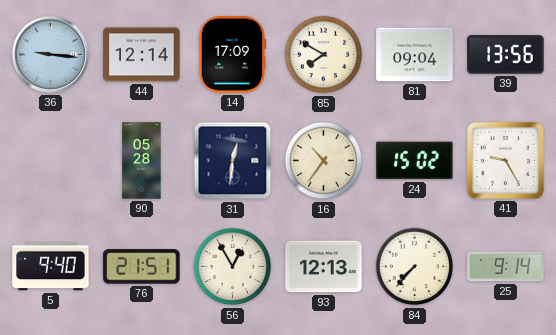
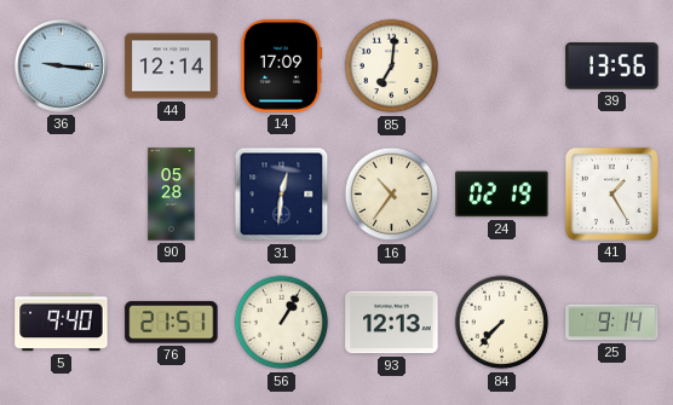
85: 7:50 -> 7:01 (392, 66)
81: 09:04 -> none (415, 55)
24: 15:02 -> 02:19 (502, 195)
41: 9:25 -> 1:25 (611, 193)
56: 12:55 -> 1:05 (282, 323)
